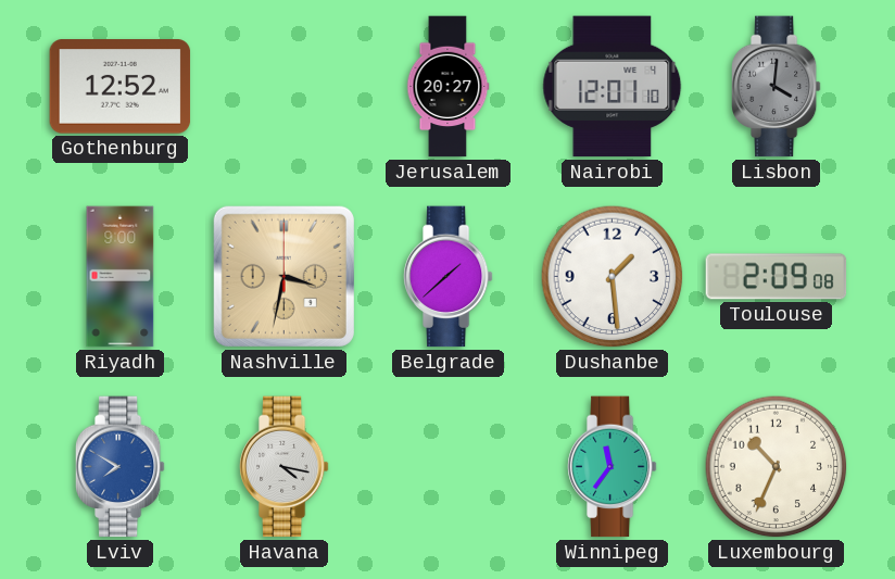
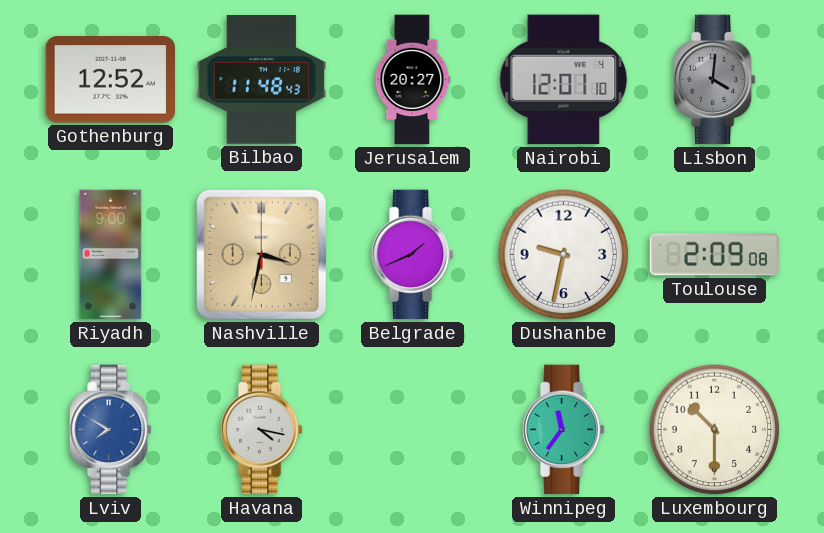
Bilbao: none -> 11:48 (262, 80)
Belgrade: 1:38 -> 1:41 (412, 255)
Dushanbe: 1:29 -> 9:32 (564, 255)
Luxembourg: 10:34 -> 10:30 (715, 430)
